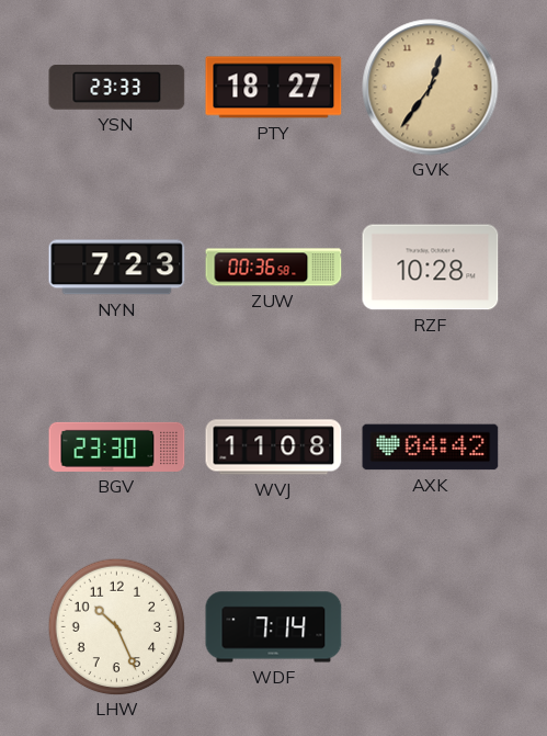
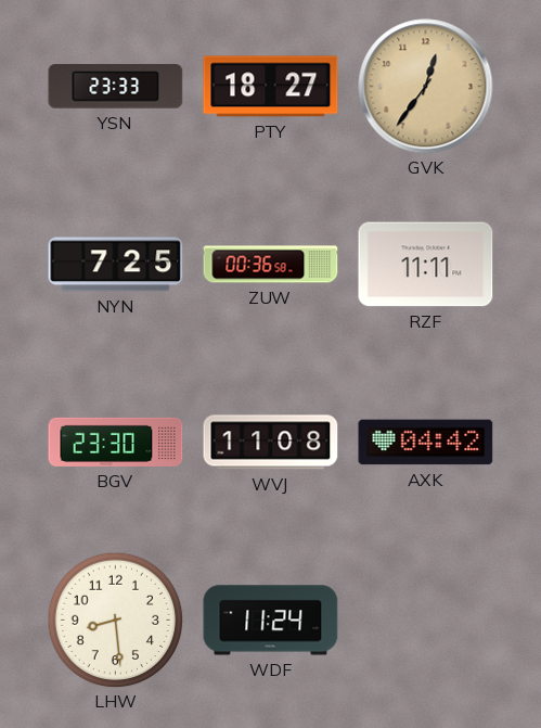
NYN: 7:23 -> 7:25 (116, 265)
RZF: 10:28 -> 11:11 (426, 265)
LHW: 10:26 -> 8:29 (115, 620)
WDF: 7:14 -> 11:24 (271, 621)
